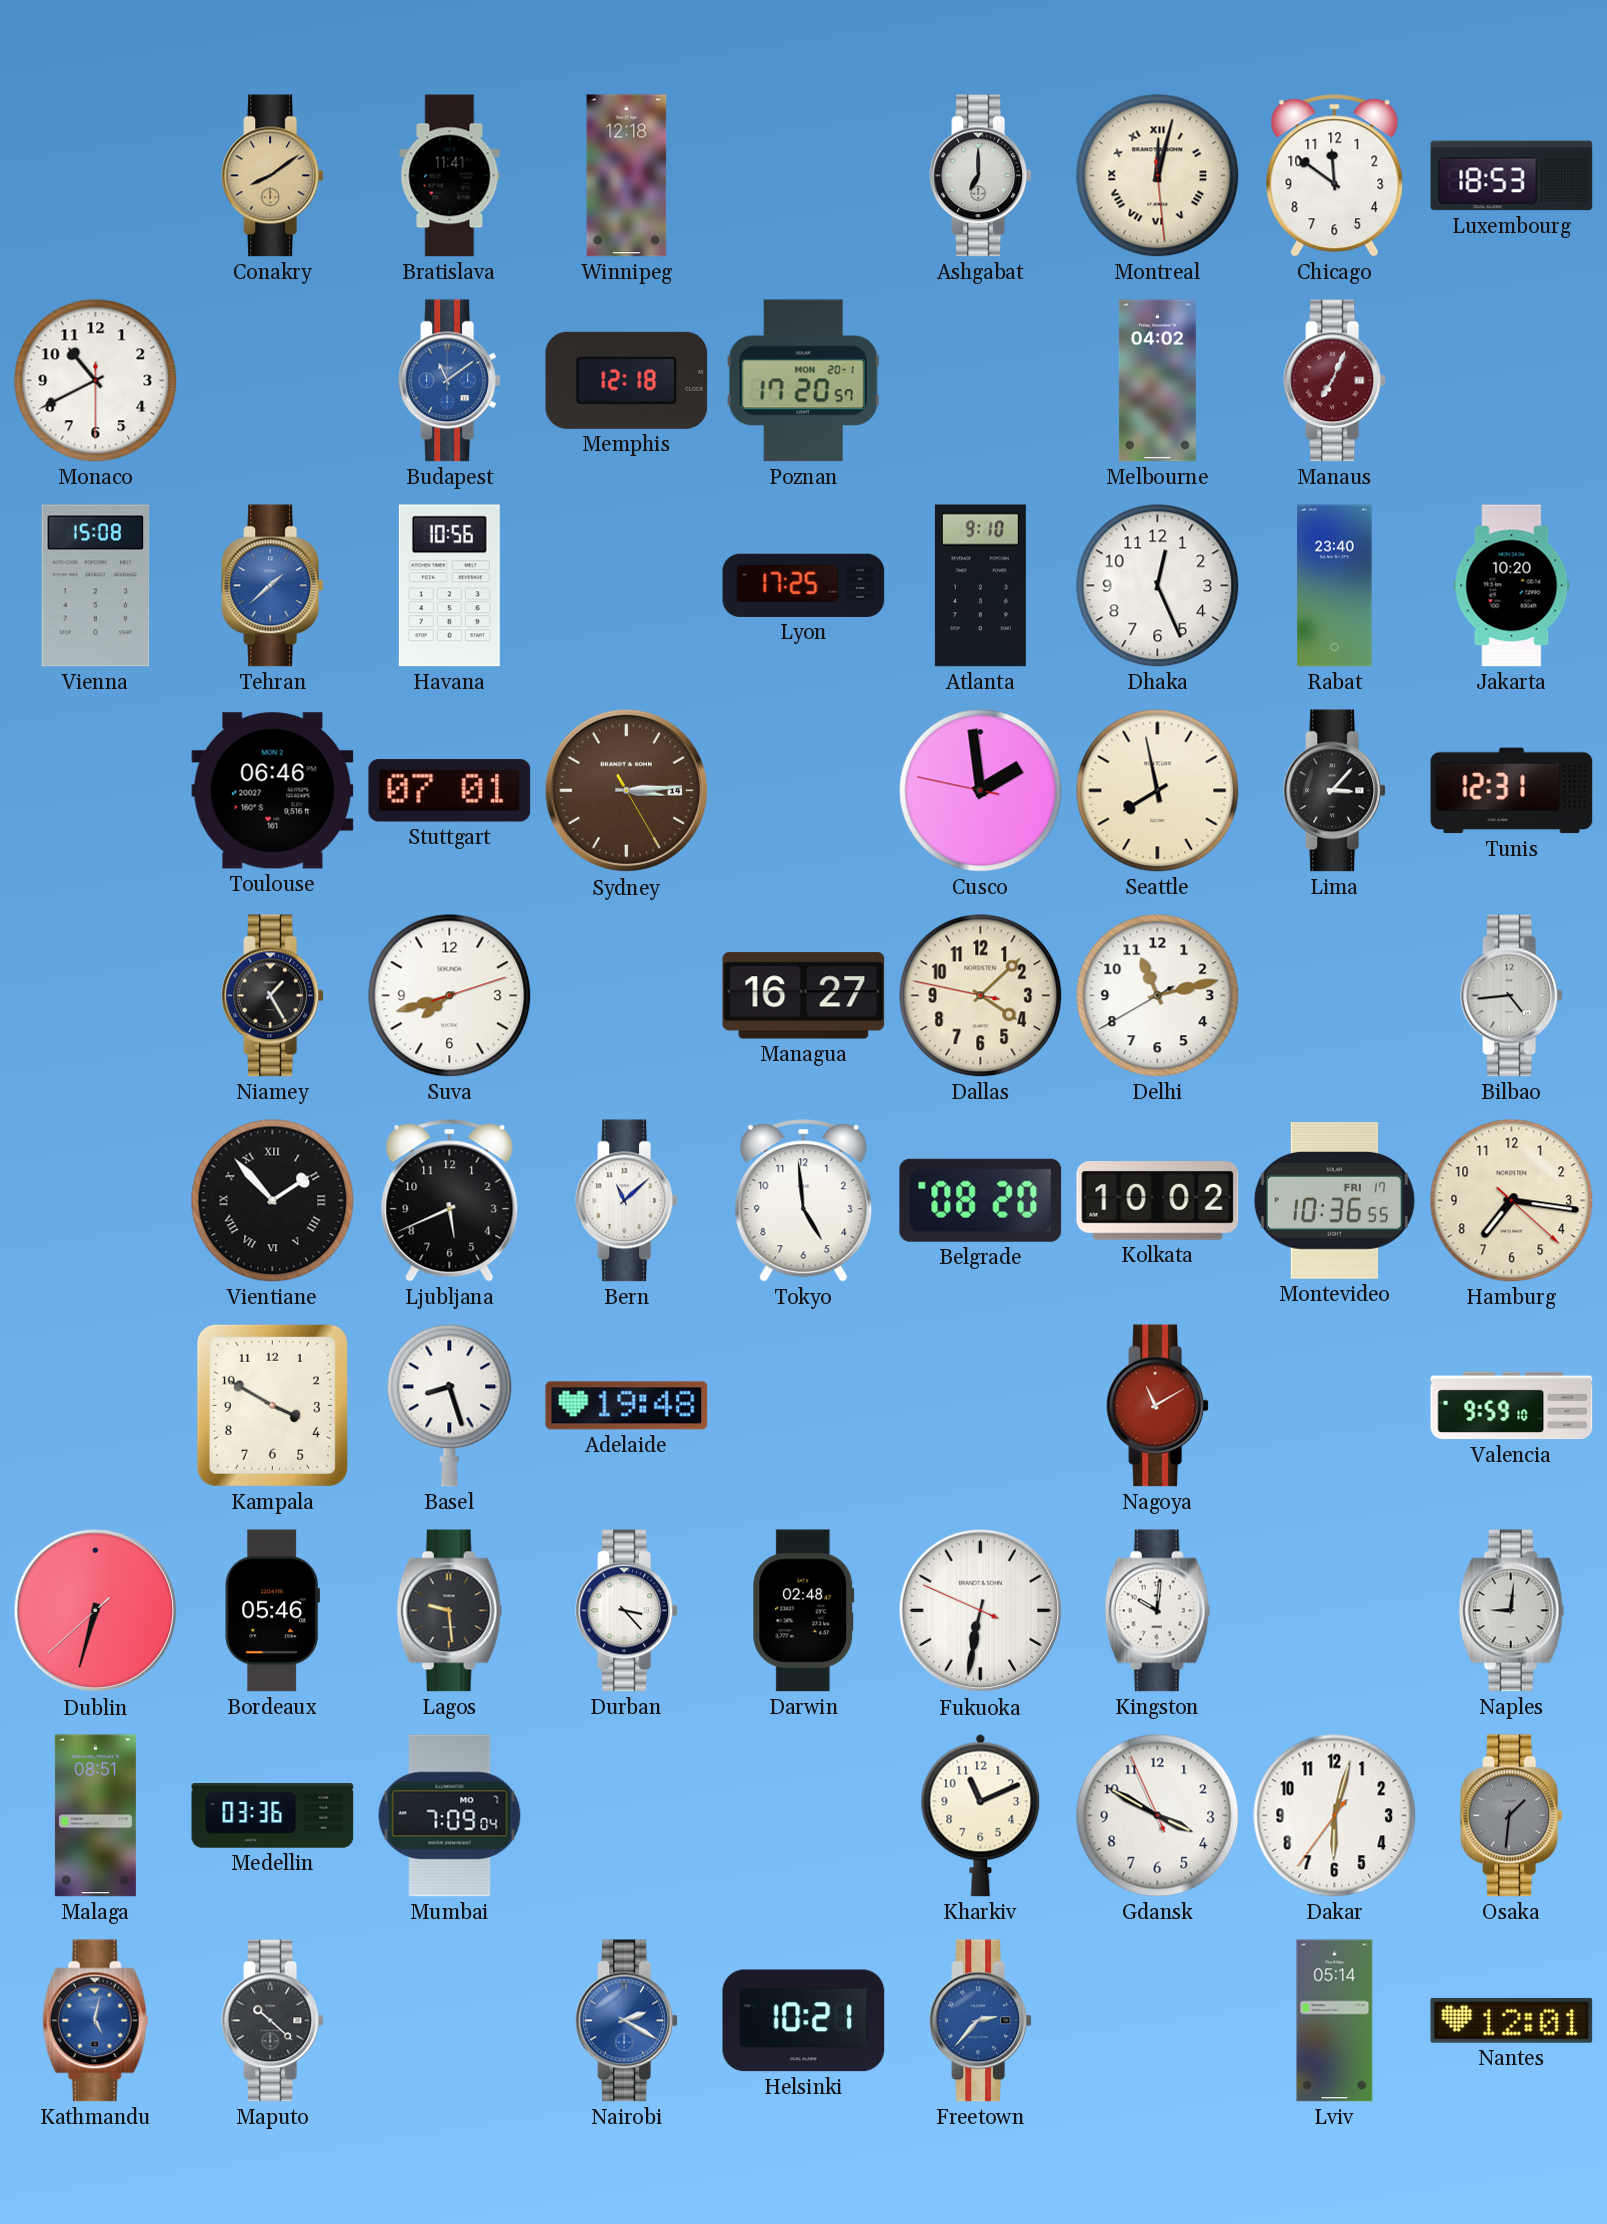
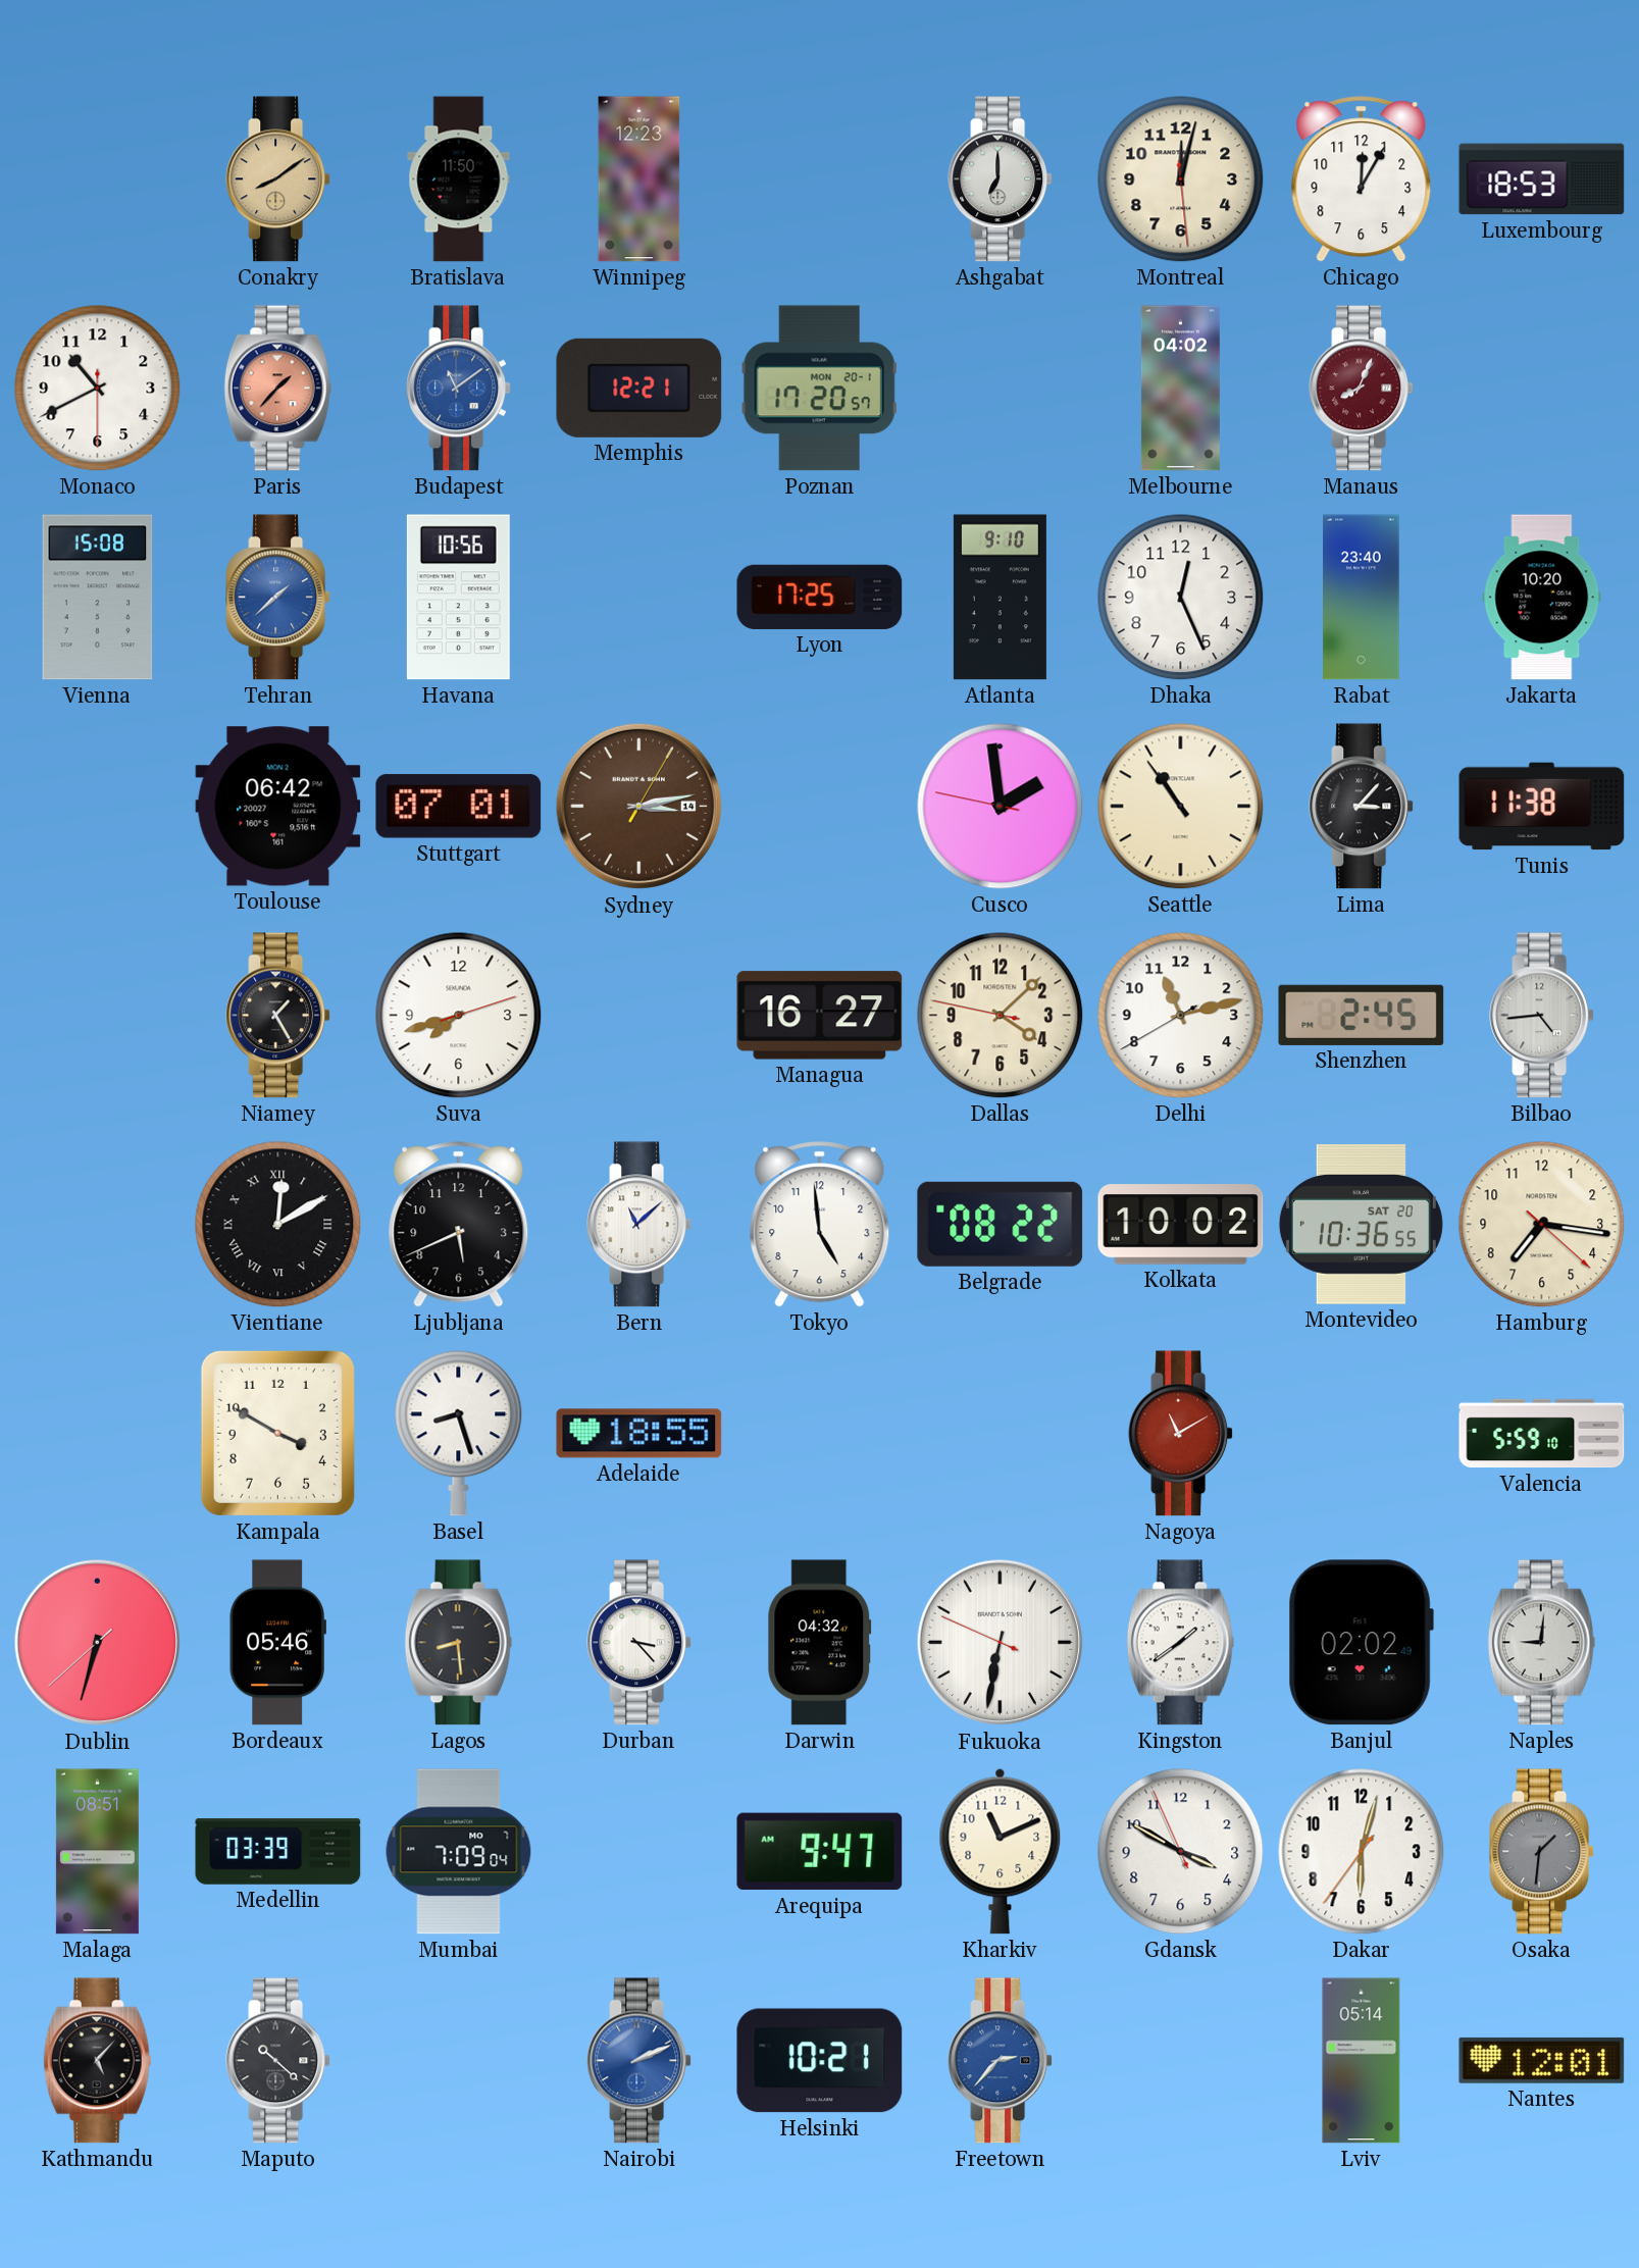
Bratislava: 11:41 -> 11:50 (459, 179)
Winnipeg: 12:18 -> 12:23 (639, 179)
Montreal numerals: Roman -> Arabic (1181, 179)
Chicago: 11:51 -> 12:05 (1362, 179)
Paris: none -> 1:37 (278, 389)
Memphis: 12:18 -> 12:21 (639, 388)
Manaus: 7:04 -> 8:04 (1362, 389)
Toulouse: 06:46 -> 06:42 (278, 807)
Sydney: 3:14 -> 3:13 (639, 807)
Seattle: 7:58 -> 10:54 (1181, 807)
Tunis: 12:31 -> 11:38 (1542, 807)
Shenzhen: none -> 2:45 (1362, 1015)
Vientiane: 1:53 -> 12:10 (278, 1225)
Belgrade: 08:20 -> 08:22 (1001, 1224)
Montevideo date: FRI 17 -> SAT 20 (1361, 1225)
Adelaide: 19:48 -> 18:55 (639, 1434)
Valencia: 9:59 -> 5:59 (1542, 1434)
Lagos: 9:29 -> 8:29 (459, 1643)
Darwin: 02:48 -> 04:32 (820, 1643)
Kingston: 10:01 -> 1:39 (1181, 1643)
Banjul: none -> 02:02 (1361, 1643)
Medellin: 03:36 -> 03:39 (278, 1852)
Arequipa: none -> 9:47 (820, 1852)
Kathmandu: 5:02 -> 5:07 (98, 2061)
Kathmandu dial: blue -> black (98, 2061)
Nairobi: 2:20 -> 2:11 (639, 2061)
